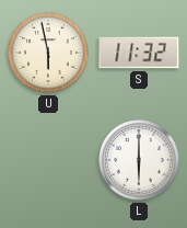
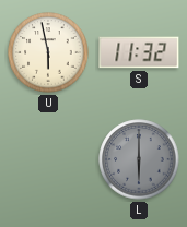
L dial: white -> grey (139, 159)
